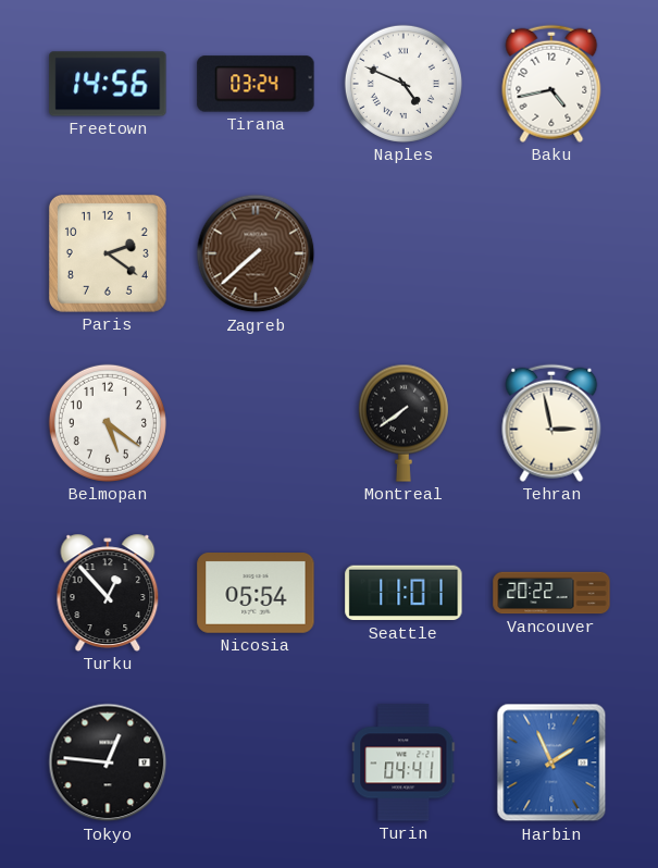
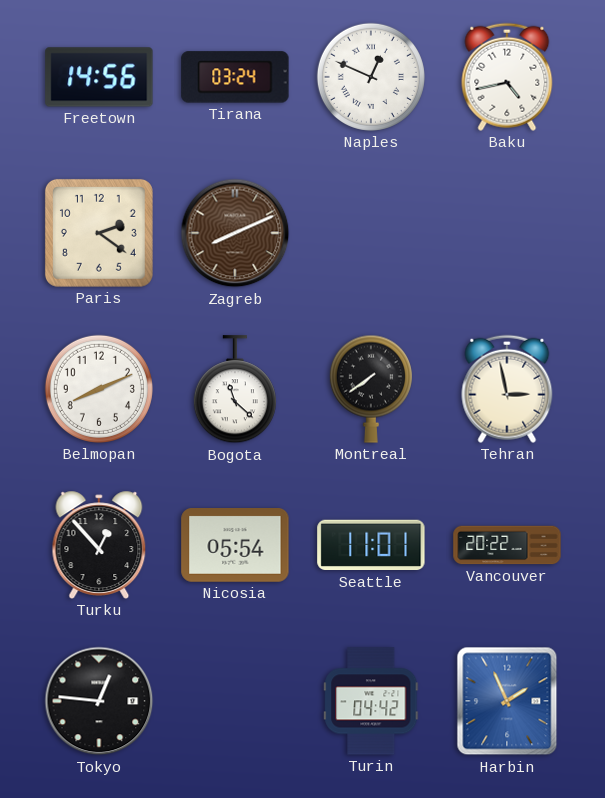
Naples: 4:49 -> 12:49 (371, 77)
Zagreb: 7:38 -> 8:11 (235, 233)
Belmopan: 5:21 -> 8:11 (99, 389)
Bogota: none -> 11:22 (235, 390)
Turin: 04:41 -> 04:42 (371, 701)
